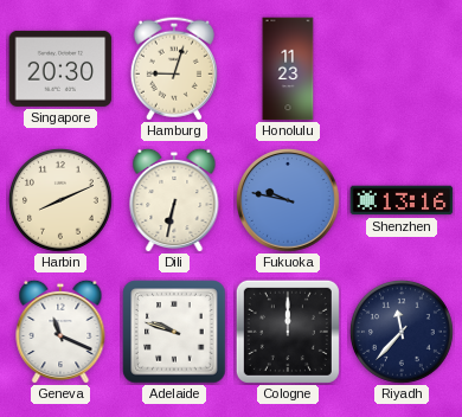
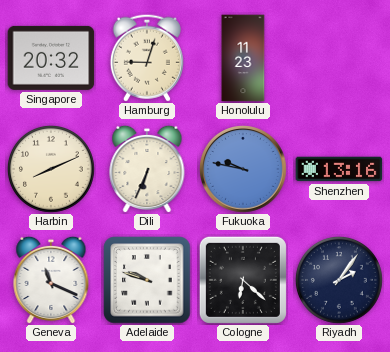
Singapore: 20:30 -> 20:32 (51, 58)
Dili: 6:32 -> 6:34 (147, 169)
Cologne: 12:00 -> 6:22 (243, 280)
Riyadh: 11:37 -> 2:06 (339, 280)
